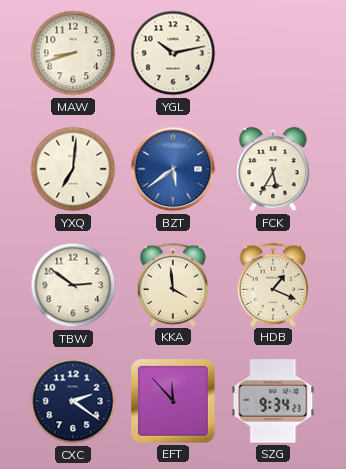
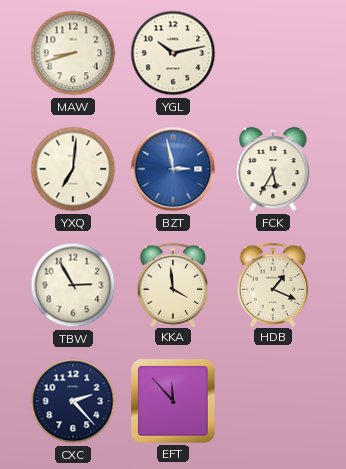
BZT: 5:39 -> 2:58 (173, 169)
TBW: 2:51 -> 2:55 (73, 285)
CXC: 2:21 -> 2:23 (73, 401)
SZG: 9:34 -> none (273, 401)
